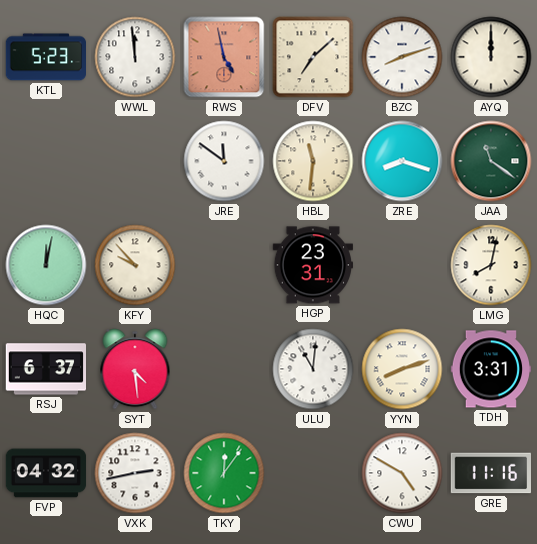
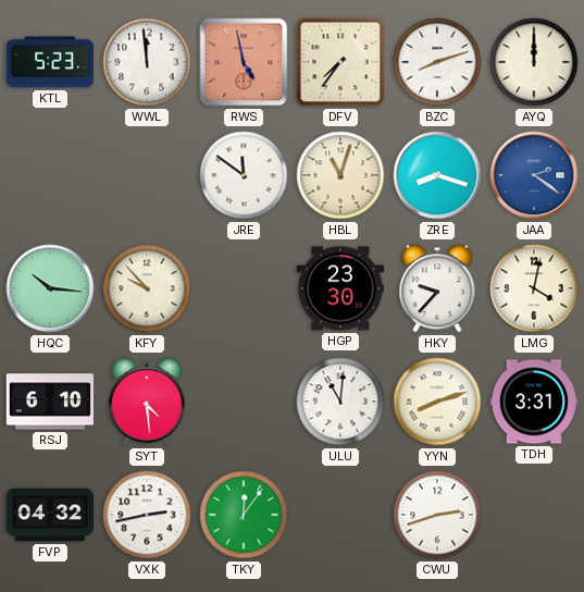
DFV: 7:08 -> 7:36 (340, 62)
HBL: 11:31 -> 11:03 (340, 175)
JAA: 11:21 -> 2:21 (534, 175)
JAA dial: green -> blue (534, 175)
HQC: 12:02 -> 10:16 (50, 288)
HGP: 23:31 -> 23:30 (339, 288)
HKY: none -> 9:37 (437, 288)
LMG: 8:02 -> 4:02 (534, 288)
RSJ: 6:37 -> 6:10 (50, 402)
CWU: 4:50 -> 2:42 (437, 515)
GRE: 11:16 -> none (490, 473)
